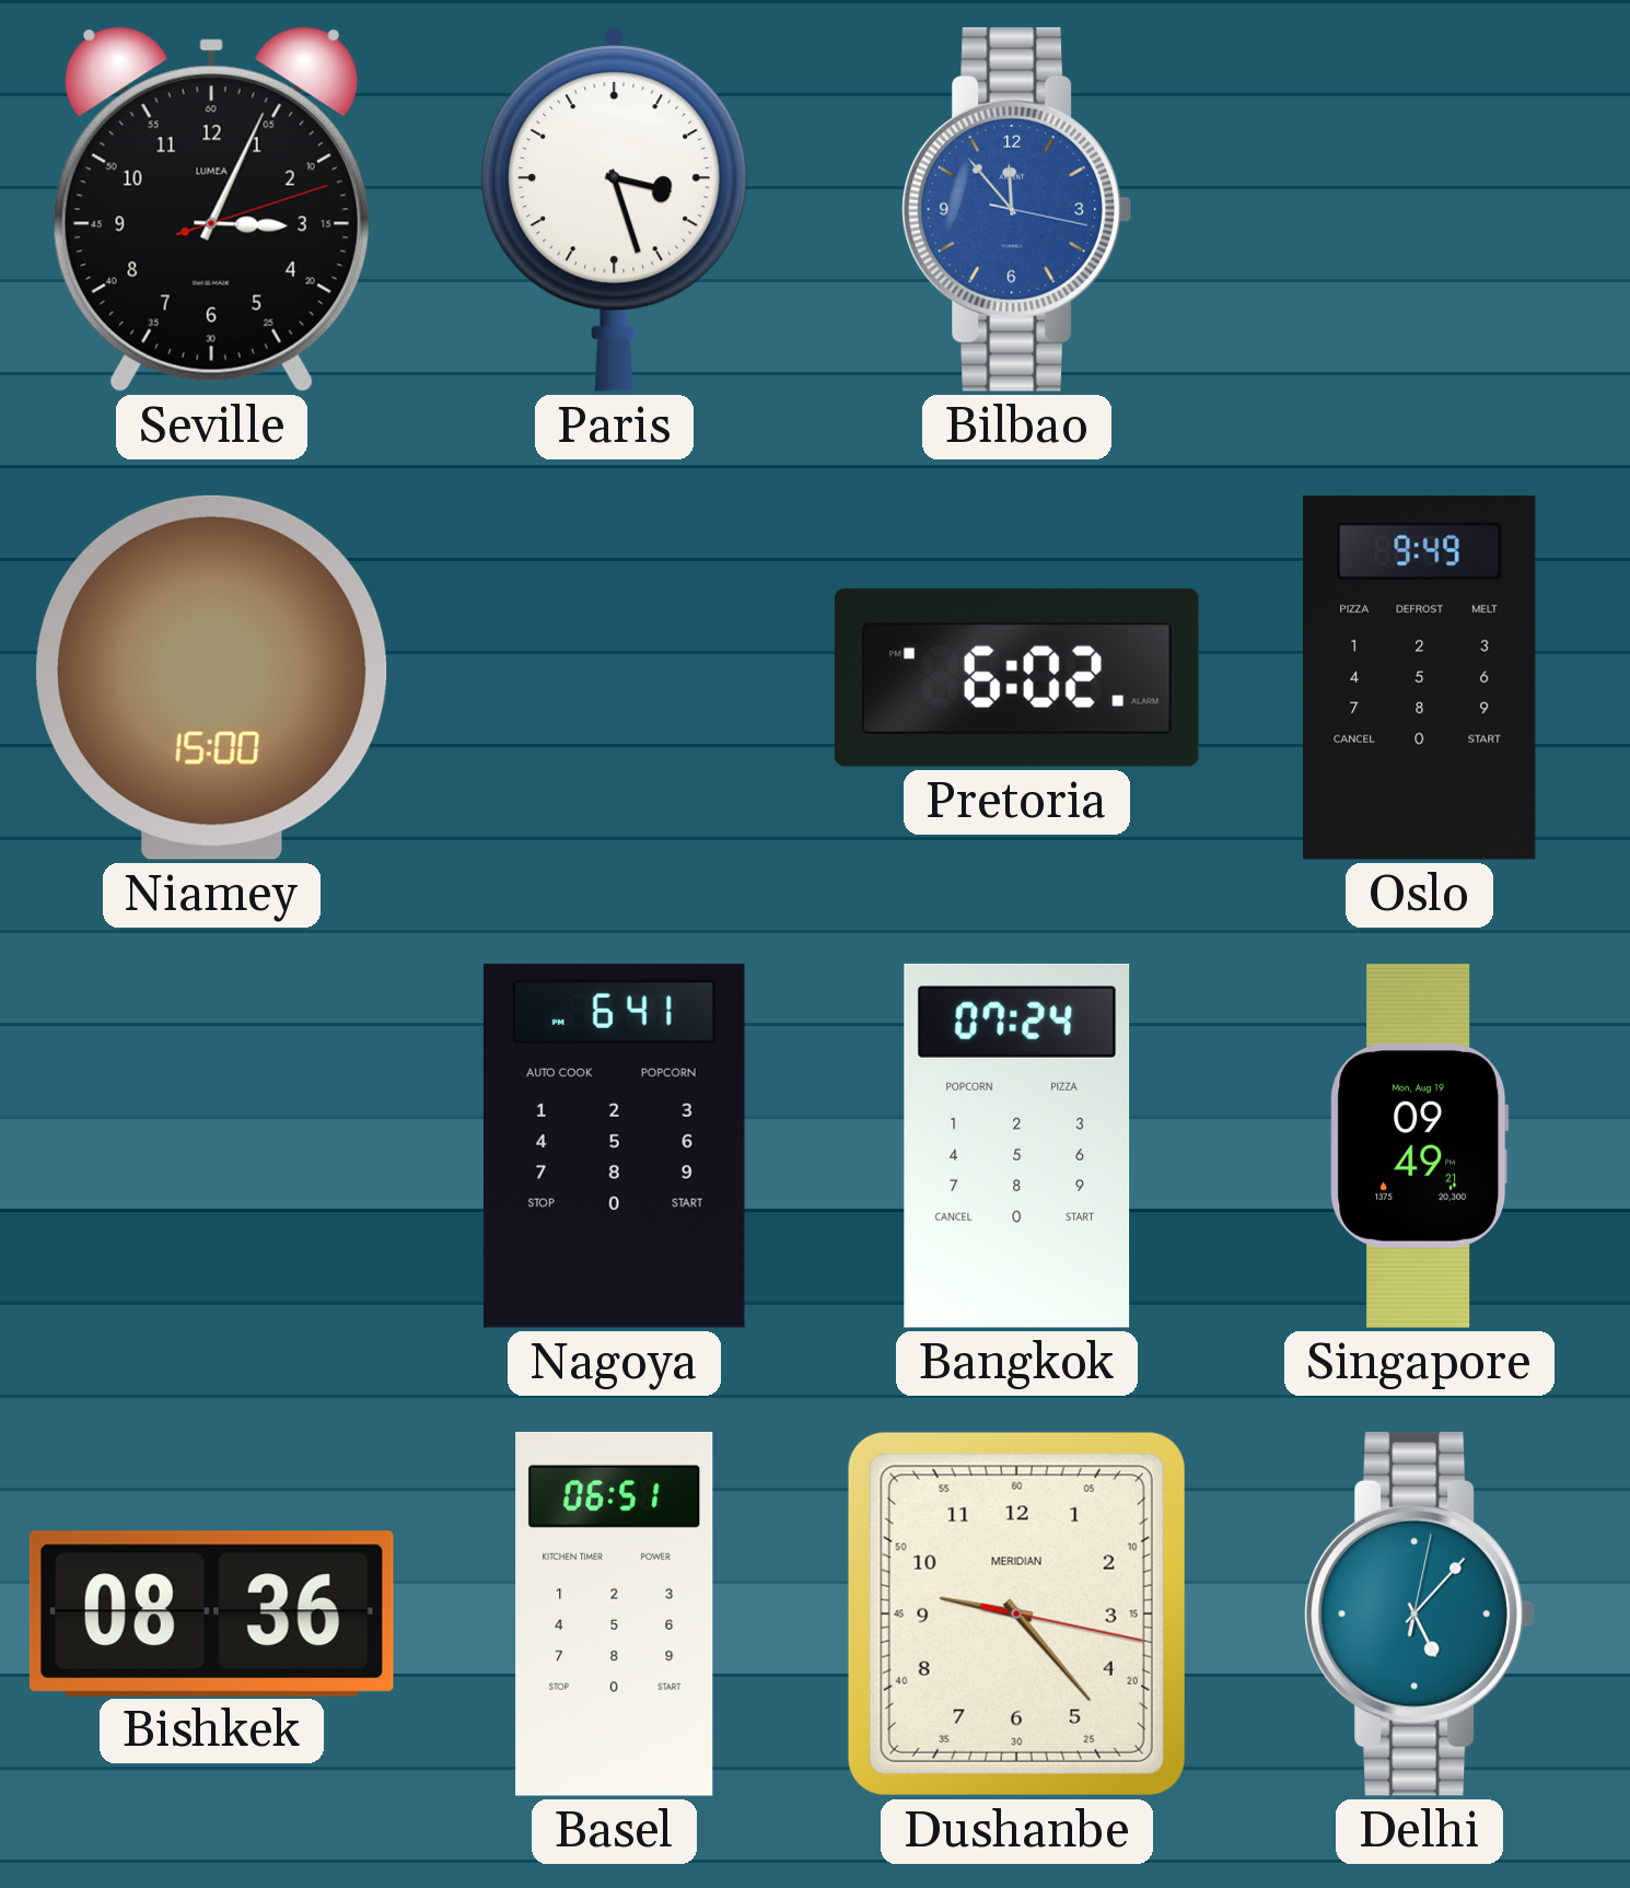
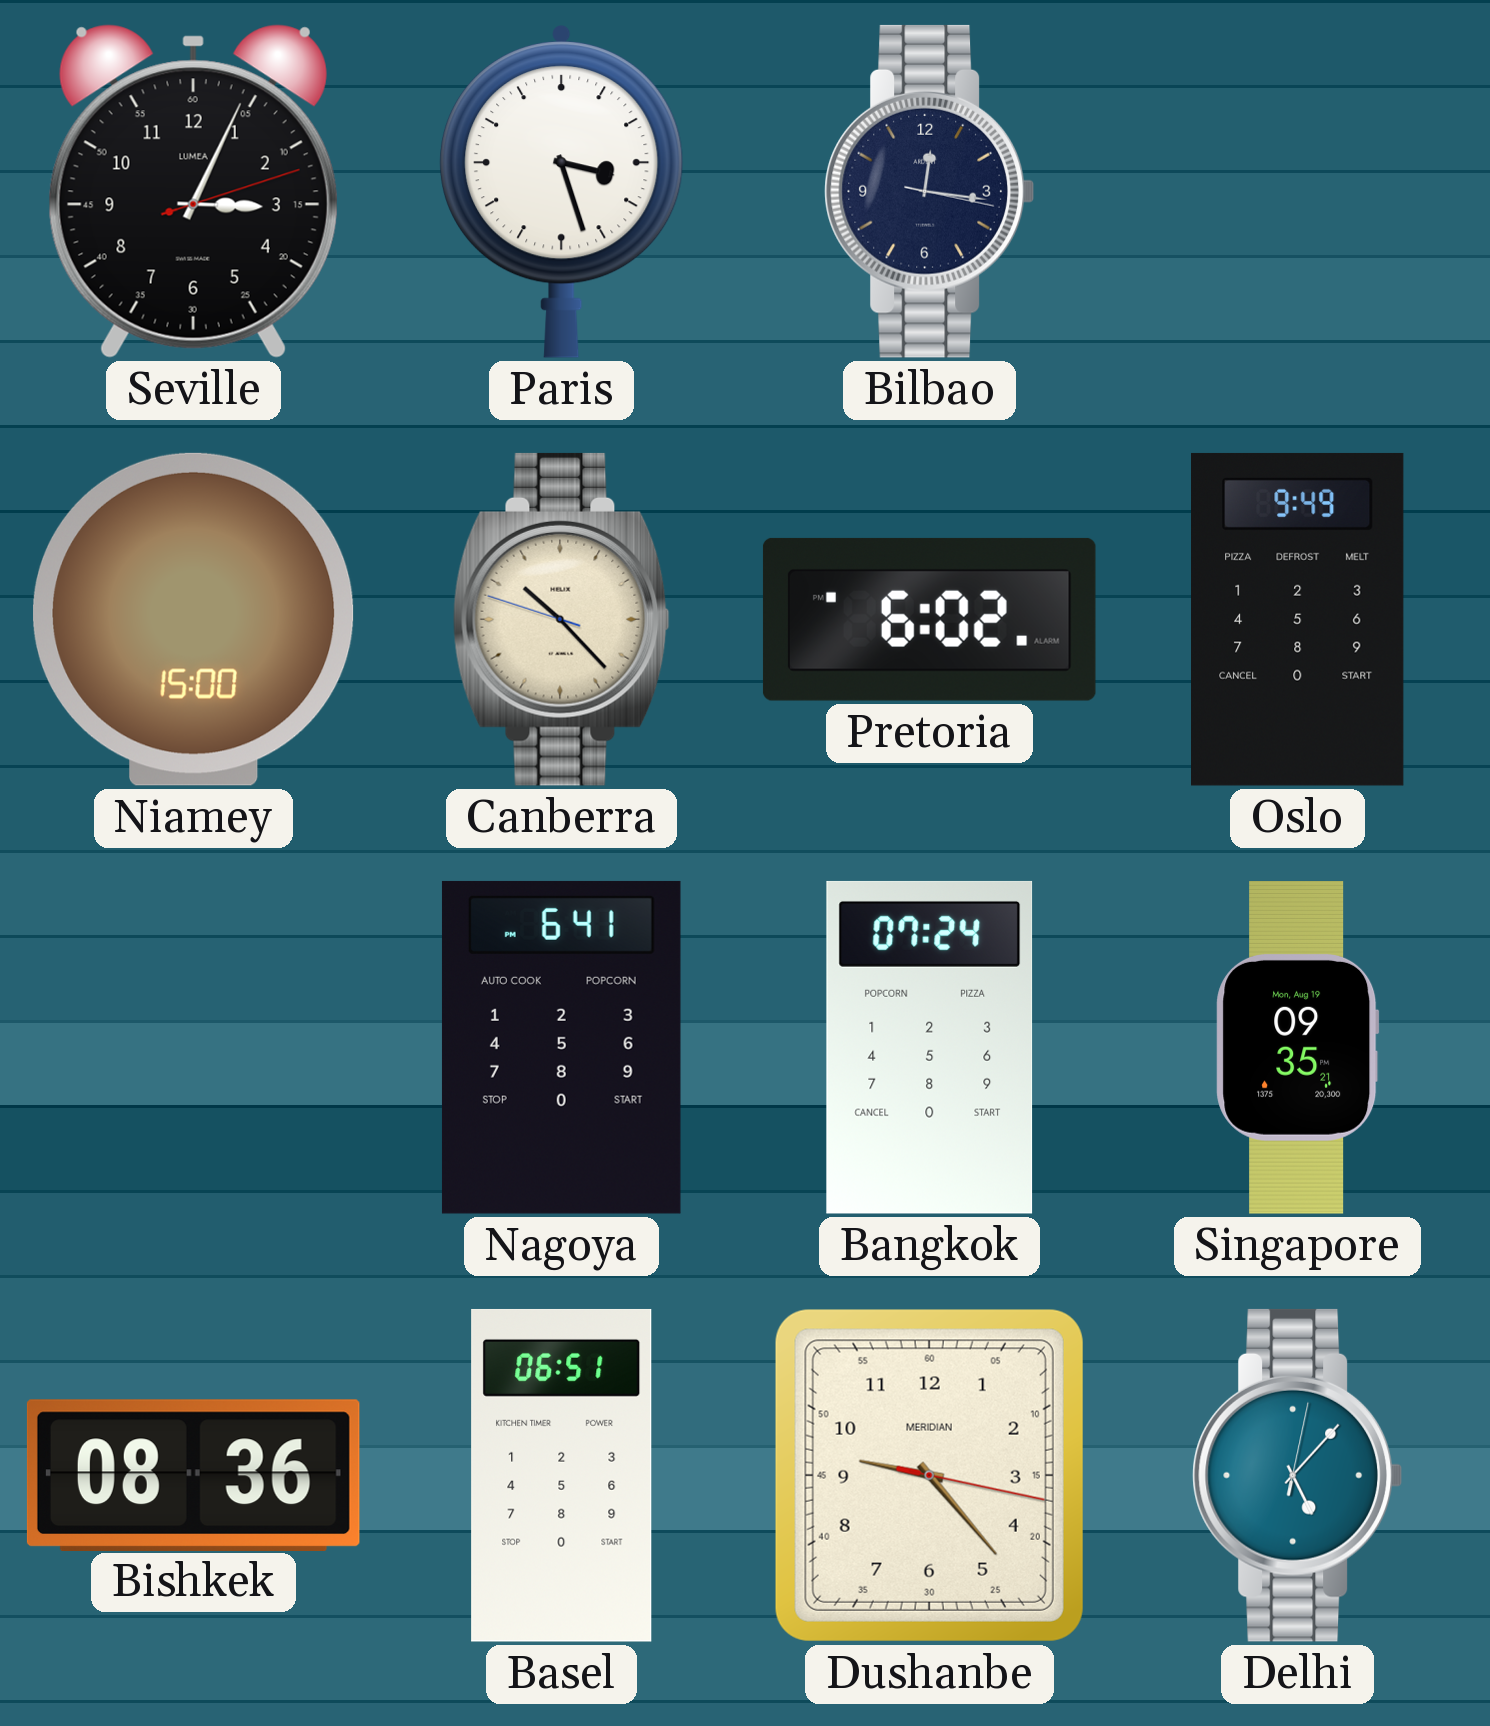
Bilbao: 11:53 -> 12:16 (929, 191)
Bilbao dial: blue -> navy (929, 191)
Canberra: none -> 10:22 (561, 619)
Singapore: 09:49 -> 09:35 (1298, 1048)
